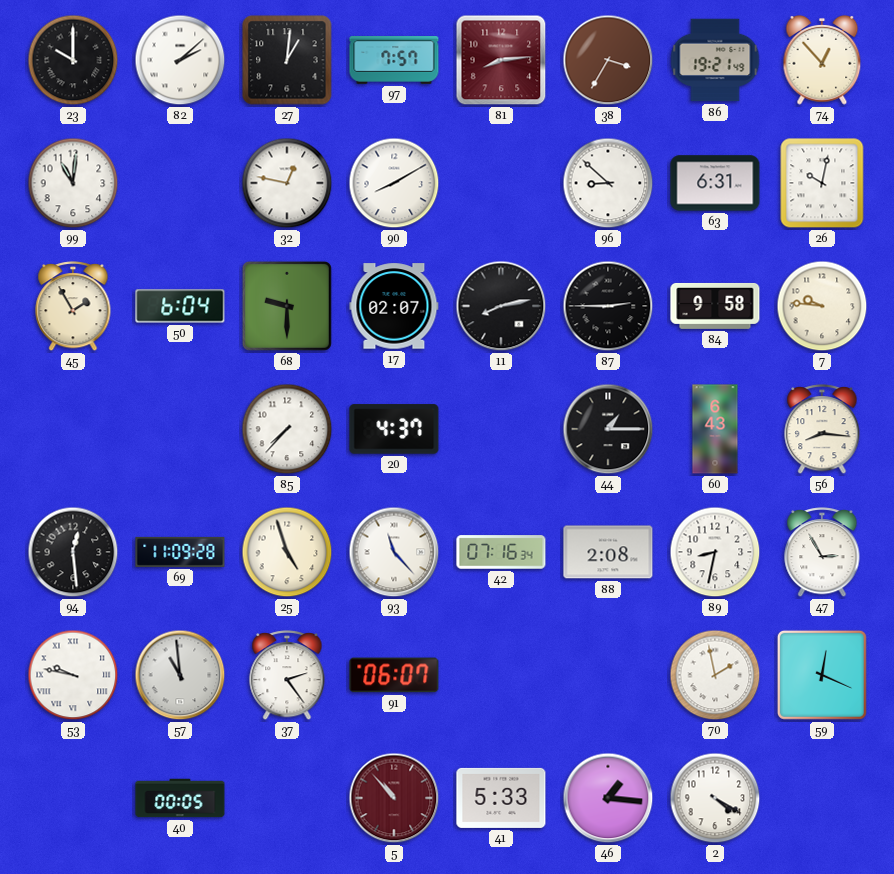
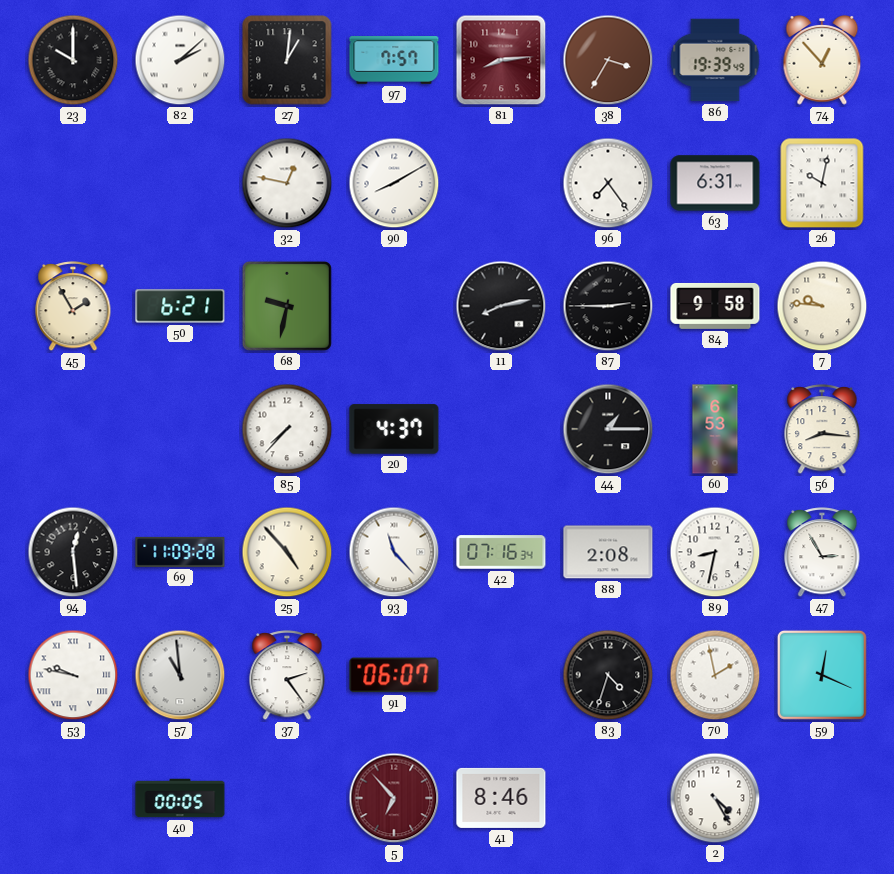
86: 19:21 -> 19:39 (715, 60)
99: 11:01 -> none (73, 183)
96: 8:52 -> 7:24 (608, 183)
50: 6:04 -> 6:21 (180, 306)
68: 9:30 -> 9:32 (287, 306)
17: 02:07 -> none (394, 306)
60: 6:43 -> 6:53 (715, 429)
25: 4:57 -> 4:53 (287, 552)
83: none -> 4:33 (608, 675)
5: 10:53 -> 6:53 (394, 798)
41: 5:33 -> 8:46 (501, 798)
46: 1:16 -> none (608, 798)
2: 4:20 -> 4:25 (715, 798)
